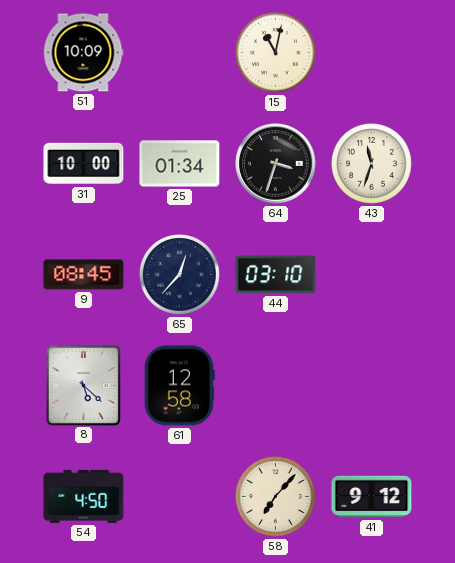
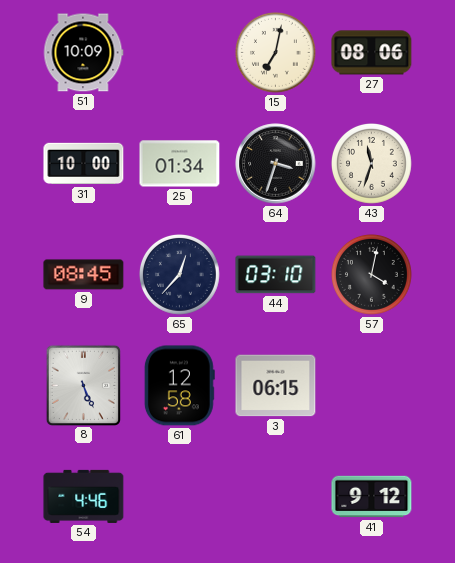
15: 11:02 -> 7:02 (276, 53)
27: none -> 08:06 (372, 53)
57: none -> 4:02 (372, 275)
8: 5:22 -> 5:26 (83, 385)
3: none -> 06:15 (276, 386)
54: 4:50 -> 4:46 (84, 496)
58: 7:07 -> none (276, 497)
